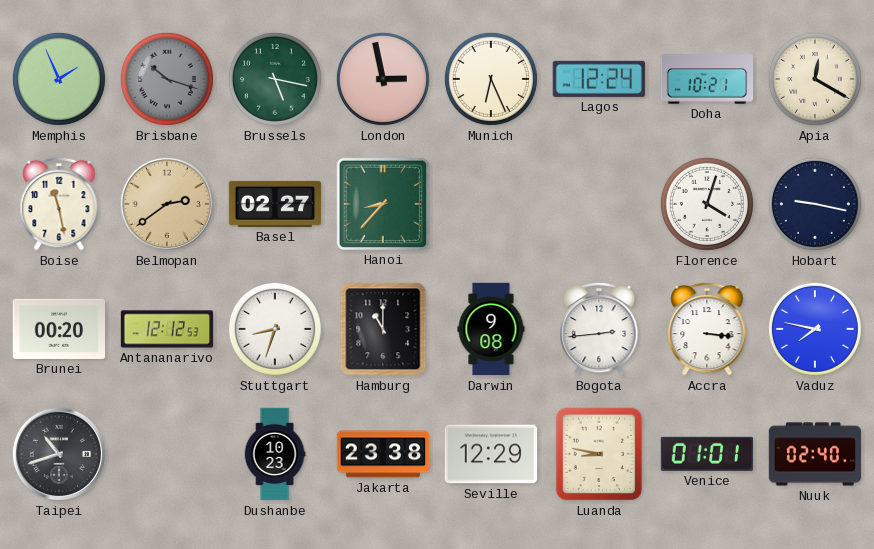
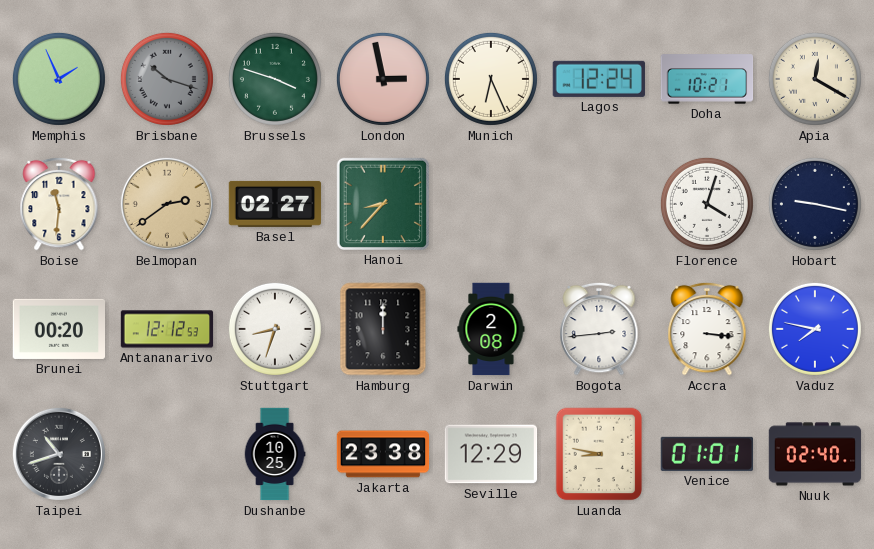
Brussels: 5:17 -> 3:48 (275, 79)
Boise: 11:28 -> 11:31 (59, 204)
Hamburg: 11:00 -> 12:00 (383, 329)
Darwin: 9:08 -> 2:08 (491, 329)
Dushanbe: 10:23 -> 10:25 (275, 454)
